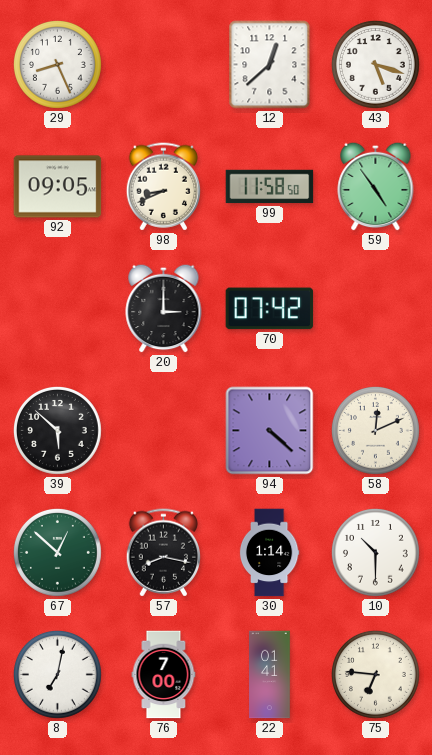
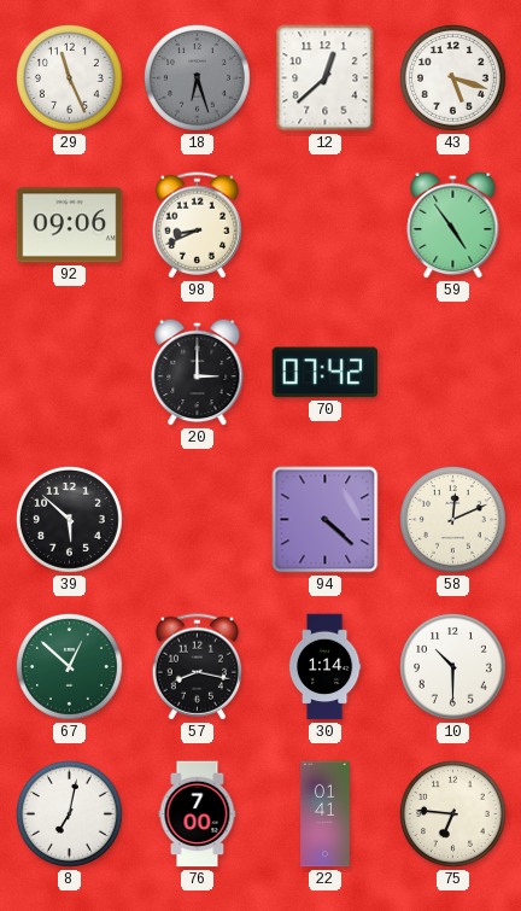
29: 8:26 -> 11:26 (70, 78)
18: none -> 6:27 (198, 78)
92: 09:05 -> 09:06 (70, 226)
99: 11:58 -> none (270, 187)
